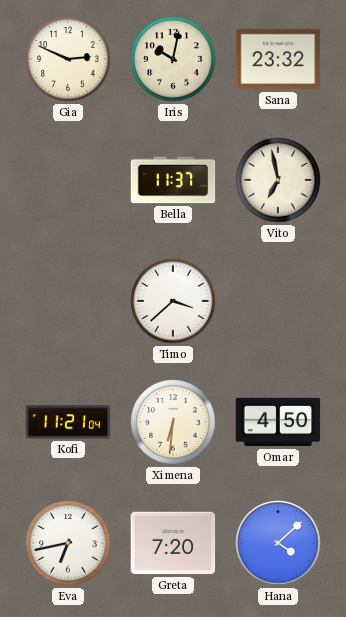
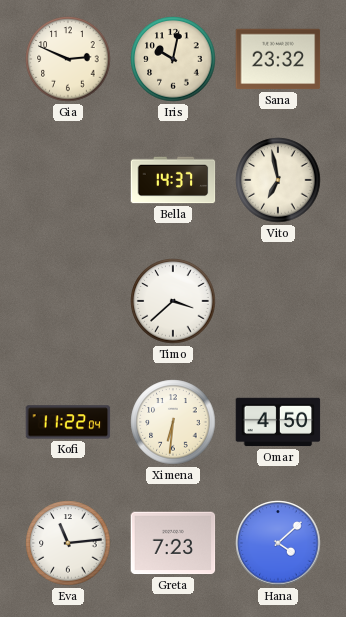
Bella: 11:37 -> 14:37 (173, 180)
Kofi: 11:21 -> 11:22 (68, 422)
Eva: 6:43 -> 11:14 (68, 543)
Greta: 7:20 -> 7:23 (173, 543)
